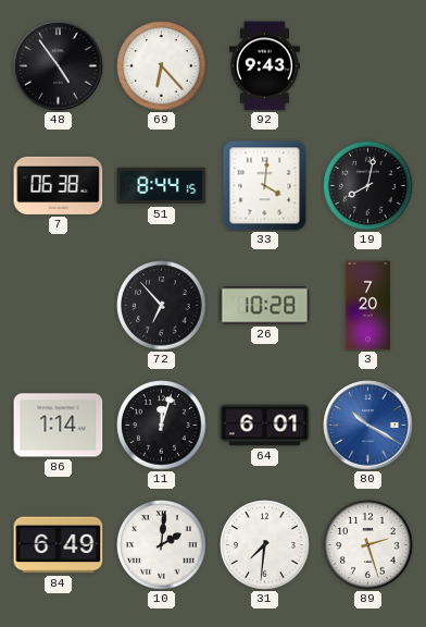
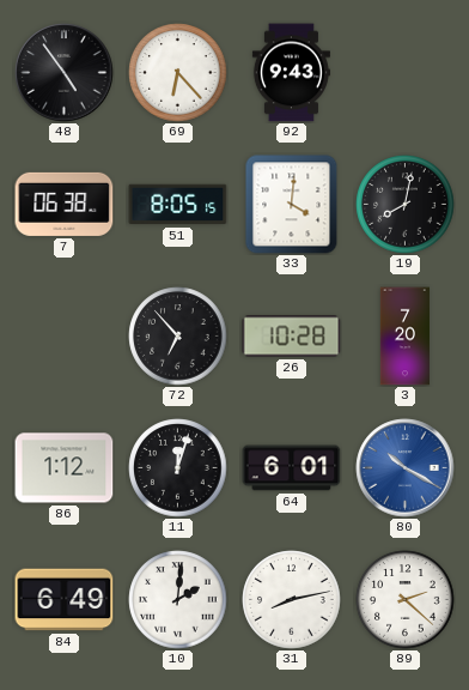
51: 8:44 -> 8:05 (178, 205)
86: 1:14 -> 1:12 (65, 468)
31: 7:31 -> 8:13 (292, 600)
89: 2:27 -> 2:22 (406, 600)
